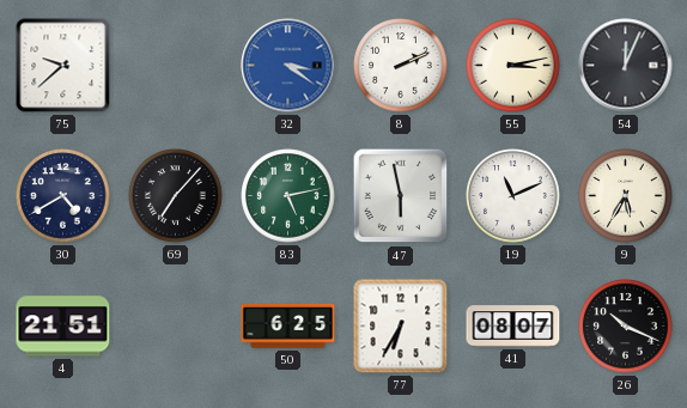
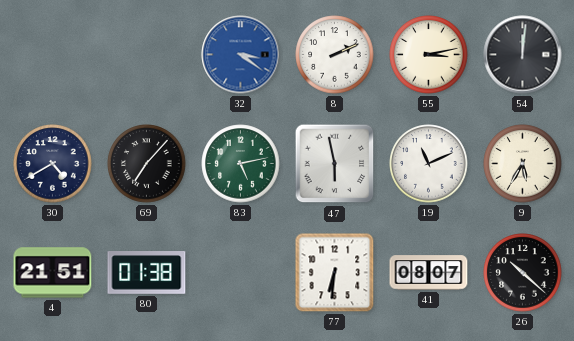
75: 9:38 -> none (63, 66)
54: 12:04 -> 12:01 (523, 55)
80: none -> 01:38 (147, 273)
50: 6:25 -> none (288, 327)
77: 6:35 -> 6:31 (335, 273)
26: 10:19 -> 10:22 (523, 273)
